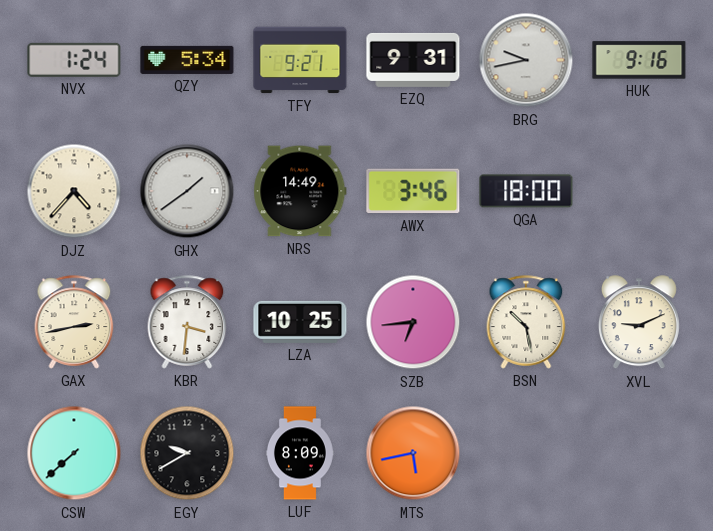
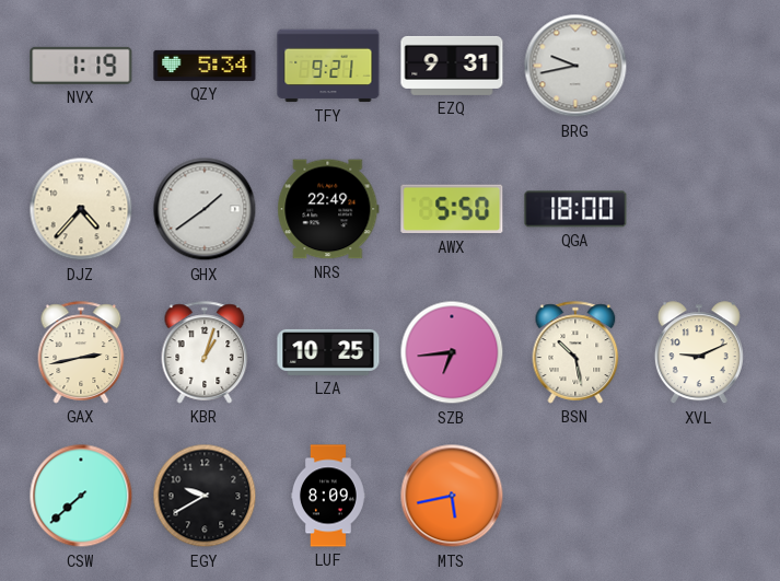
NVX: 1:24 -> 1:19 (81, 66)
HUK: 9:16 -> none (639, 60)
NRS: 14:49 -> 22:49 (328, 209)
AWX: 3:46 -> 5:50 (452, 209)
KBR: 3:31 -> 1:03 (205, 352)
